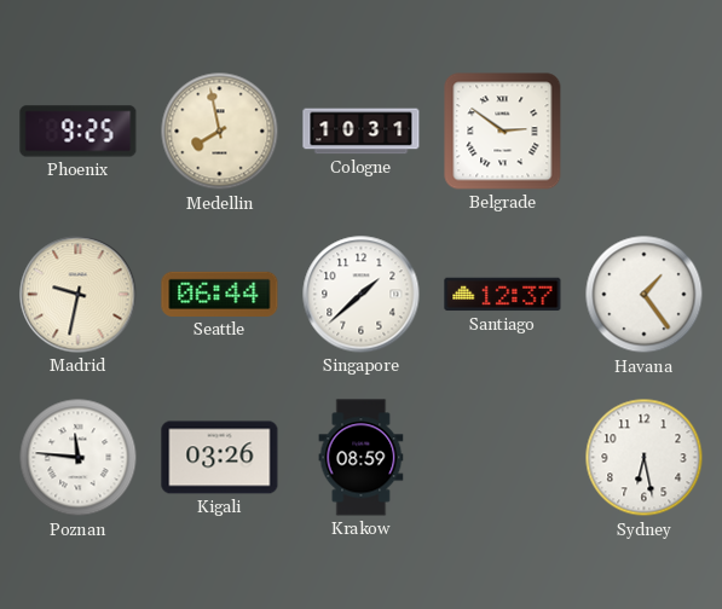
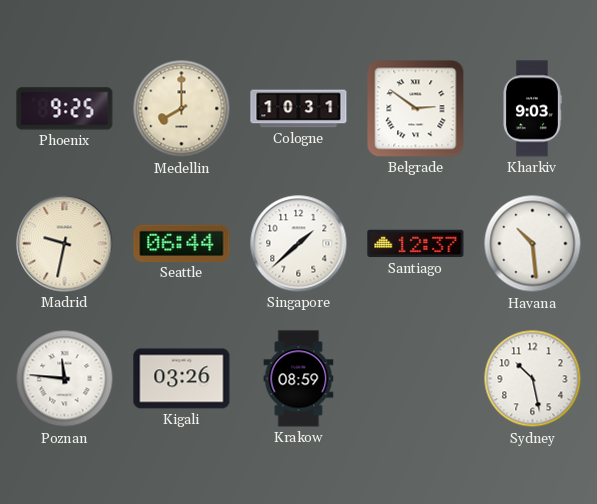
Medellin: 7:58 -> 8:00 (182, 109)
Kharkiv: none -> 9:03 (533, 109)
Havana: 1:24 -> 10:29 (533, 244)
Sydney: 6:28 -> 10:28 (533, 379)
